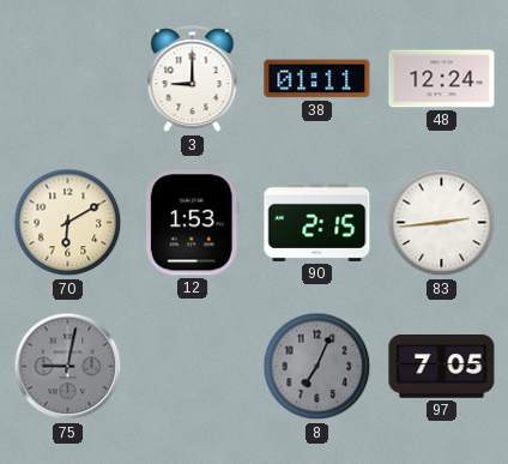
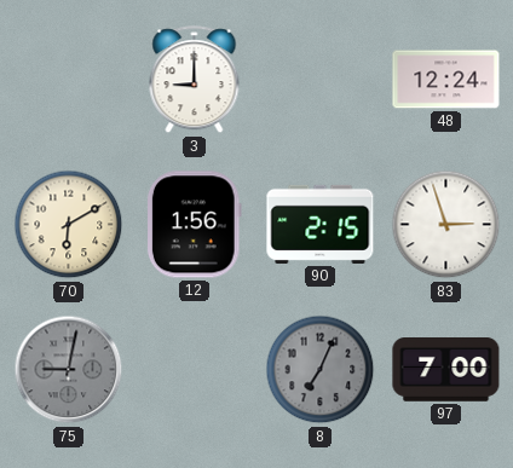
38: 01:11 -> none (317, 79)
12: 1:53 -> 1:56 (194, 225)
83: 2:44 -> 2:57 (446, 225)
97: 7:05 -> 7:00 (446, 370)
